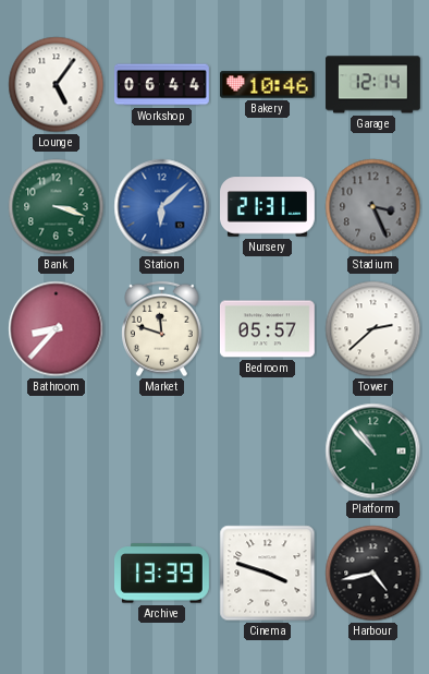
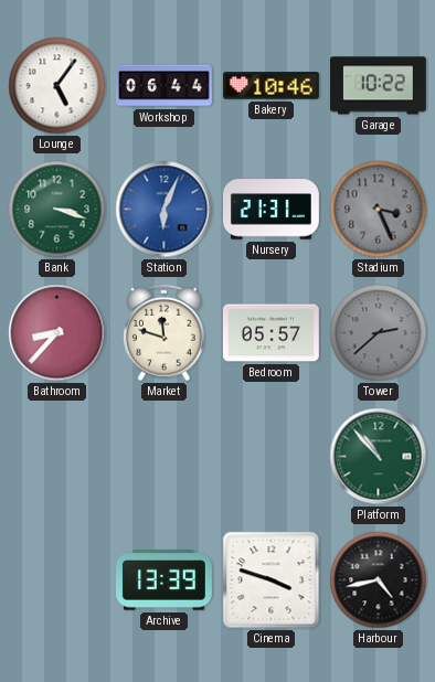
Garage: 12:14 -> 10:22 (378, 86)
Station: 6:08 -> 6:04 (165, 210)
Tower dial: white -> grey (379, 333)
